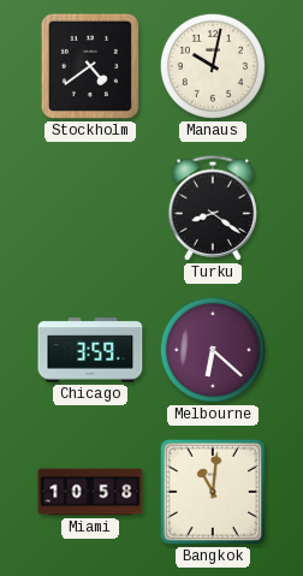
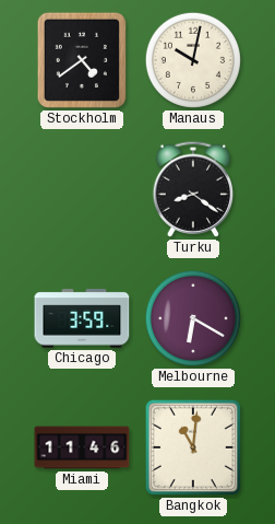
Melbourne: 6:22 -> 6:20 (193, 318)
Miami: 10:58 -> 11:46 (82, 447)
